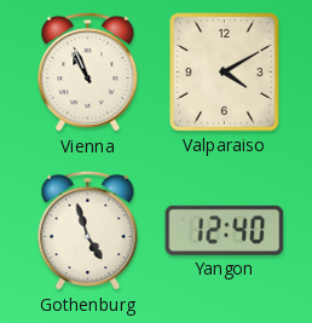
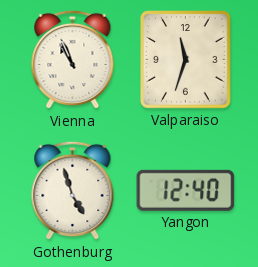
Valparaiso: 4:10 -> 11:33 (186, 60)
